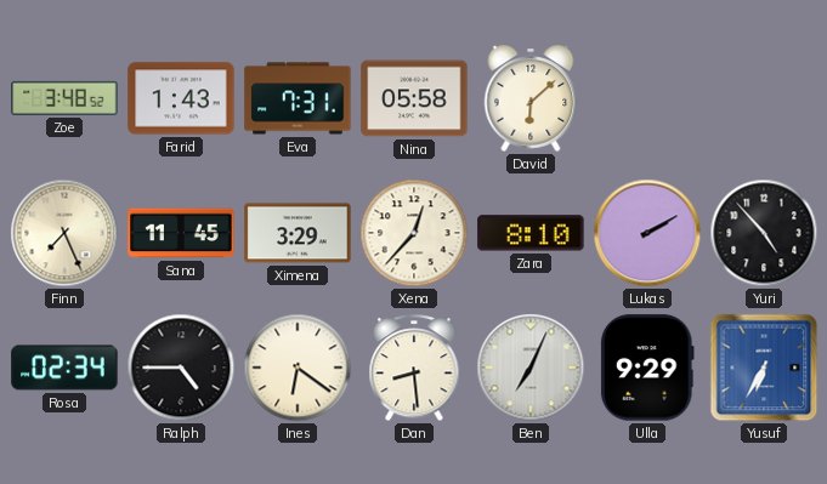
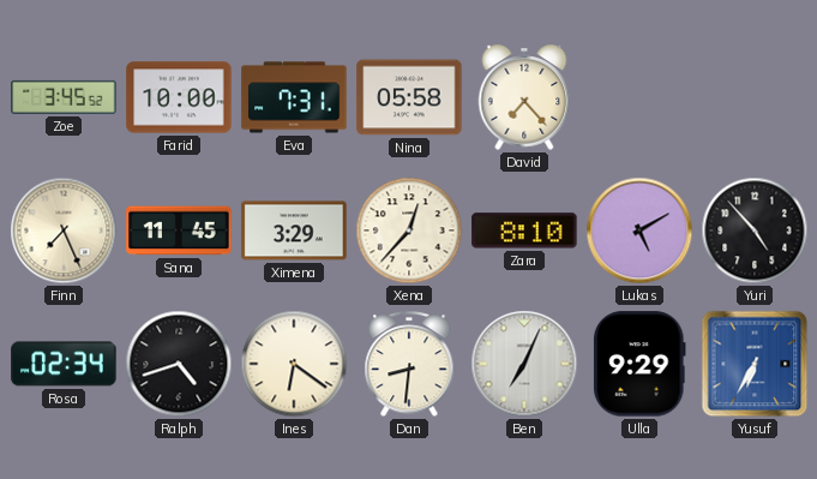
Zoe: 3:48 -> 3:45 (64, 97)
Farid: 1:43 -> 10:00 (179, 97)
David: 6:08 -> 7:23 (524, 97)
Lukas: 2:10 -> 5:10 (639, 230)
Ralph: 4:45 -> 4:42 (179, 364)
Dan: 8:29 -> 8:31 (409, 365)
